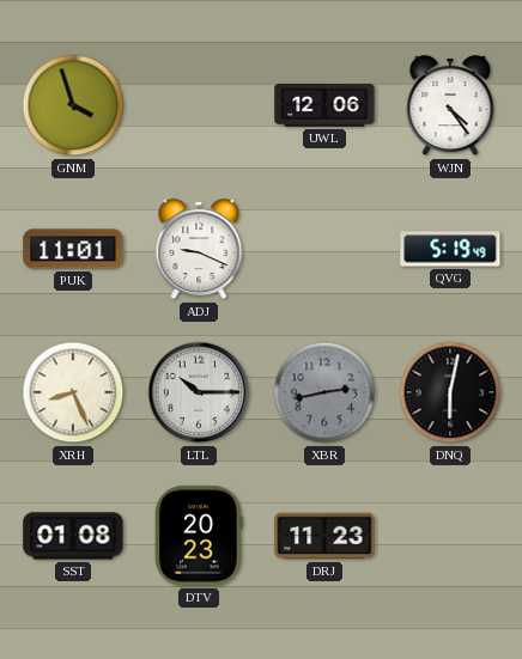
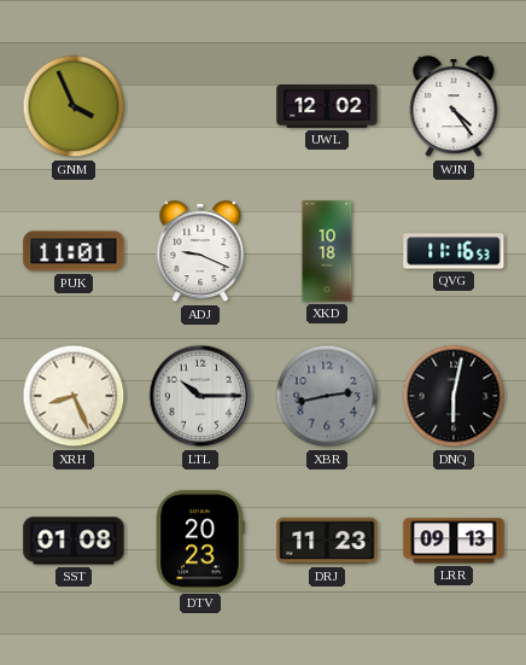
GNM: 3:57 -> 3:56 (74, 106)
UWL: 12:06 -> 12:02 (327, 107)
XKD: none -> 10:18 (327, 251)
QVG: 5:19 -> 11:16 (454, 251)
LRR: none -> 09:13 (454, 541)
